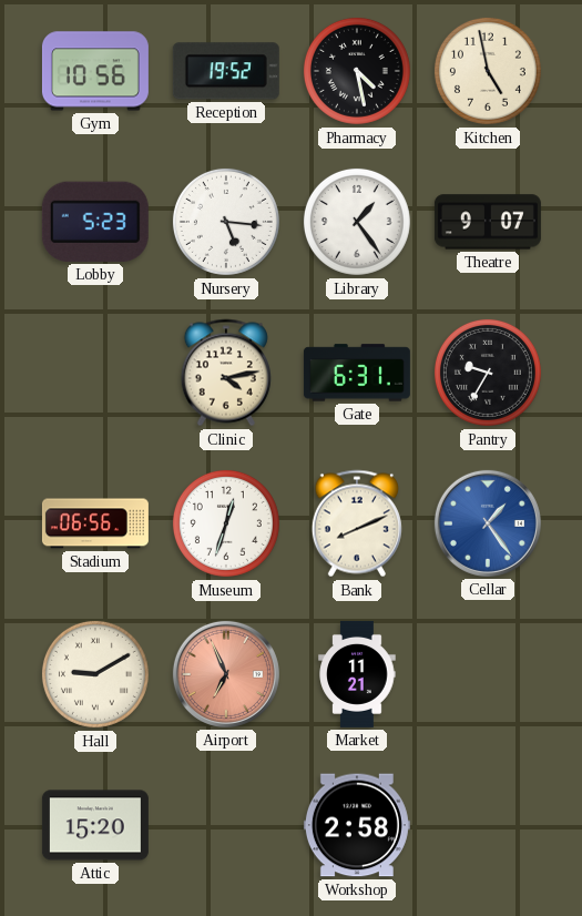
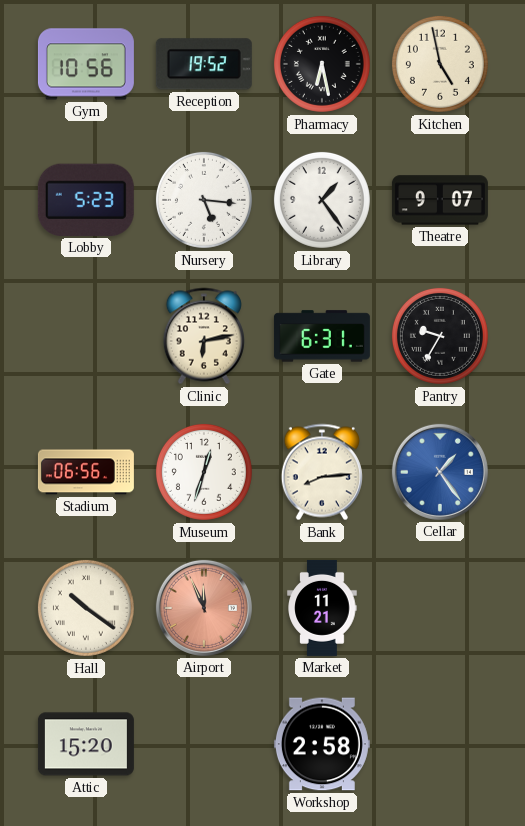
Pharmacy: 4:28 -> 6:28 (322, 64)
Clinic: 4:13 -> 6:13 (204, 336)
Bank: 8:11 -> 8:14 (322, 472)
Hall: 9:10 -> 10:21 (86, 608)
Airport: 6:56 -> 11:56 (204, 608)
